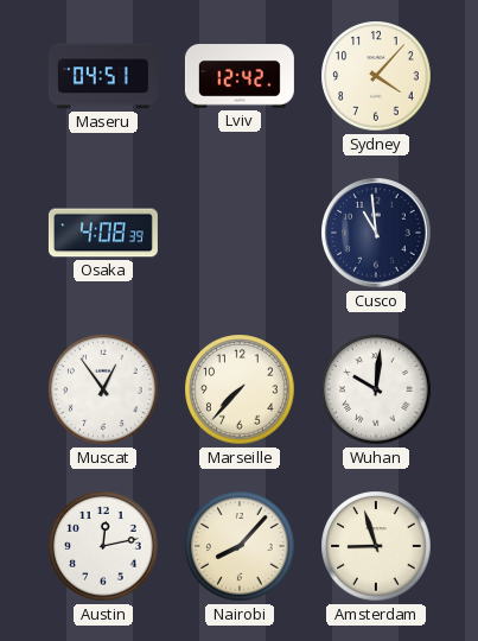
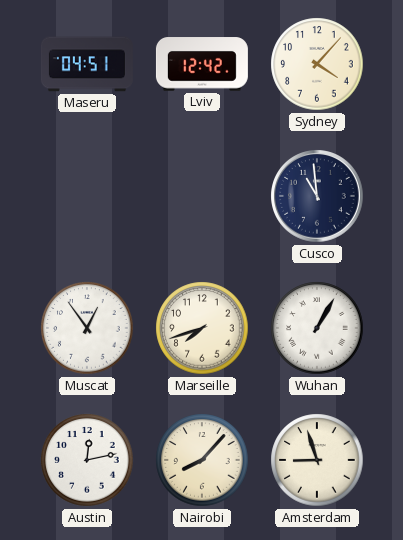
Osaka: 4:08 -> none (103, 233)
Marseille: 7:37 -> 7:42 (202, 328)
Wuhan: 10:01 -> 1:05 (317, 328)
